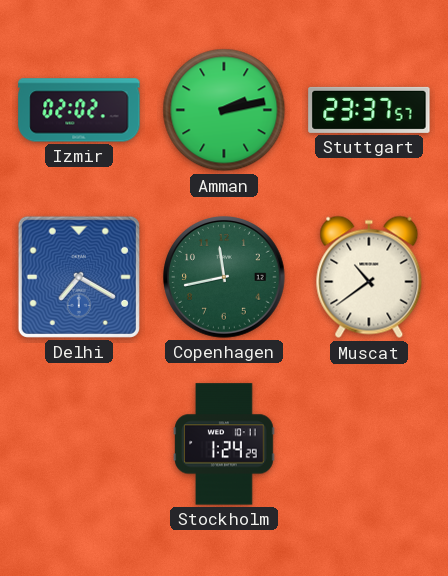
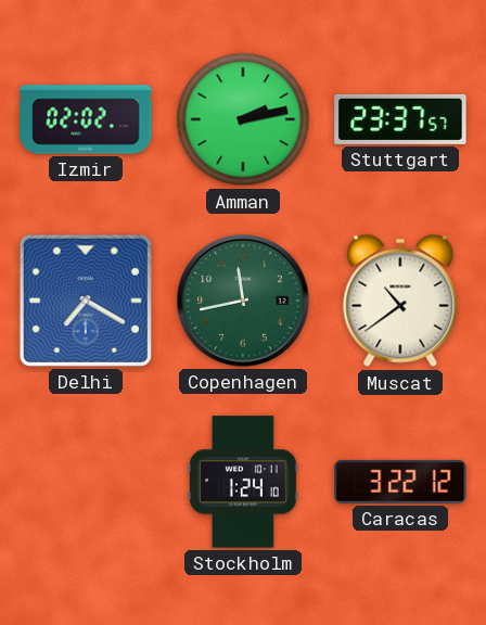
Stockholm: 1:24:29 -> 1:24:10 (243, 482)
Caracas: none -> 3:22 (400, 482)
